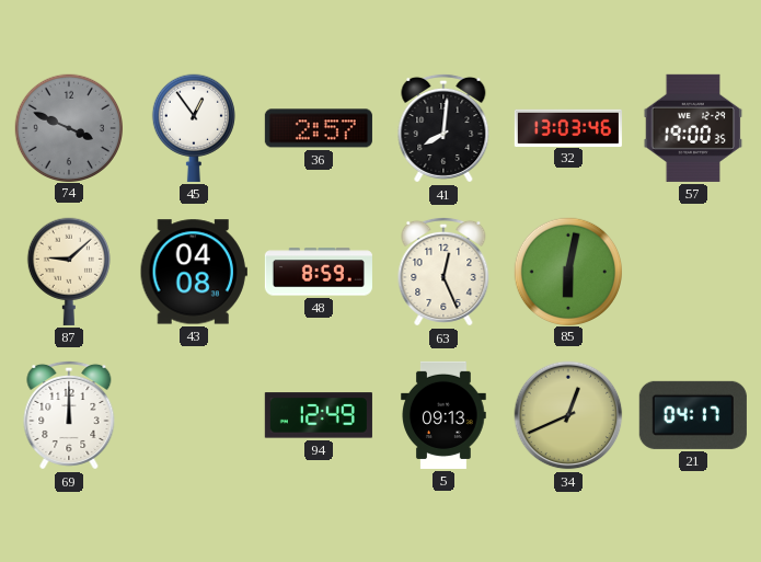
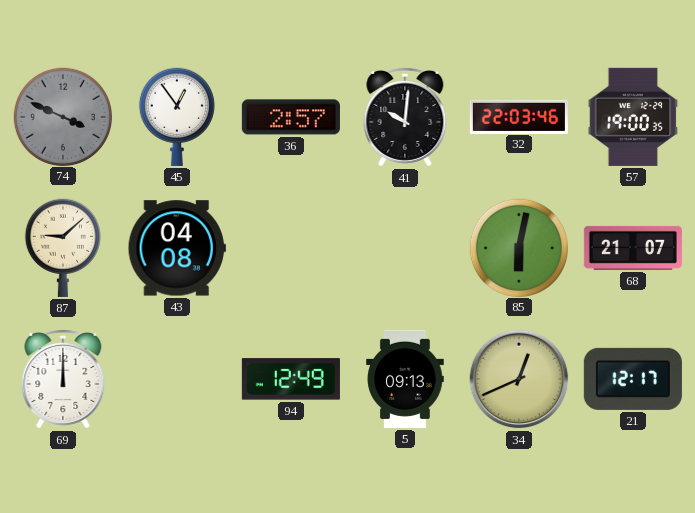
41: 8:01 -> 10:01 (405, 117)
32: 13:03 -> 22:03 (519, 116)
48: 8:59 -> none (319, 272)
63: 12:26 -> none (443, 272)
68: none -> 21:07 (633, 248)
21: 04:17 -> 12:17 (633, 379)
